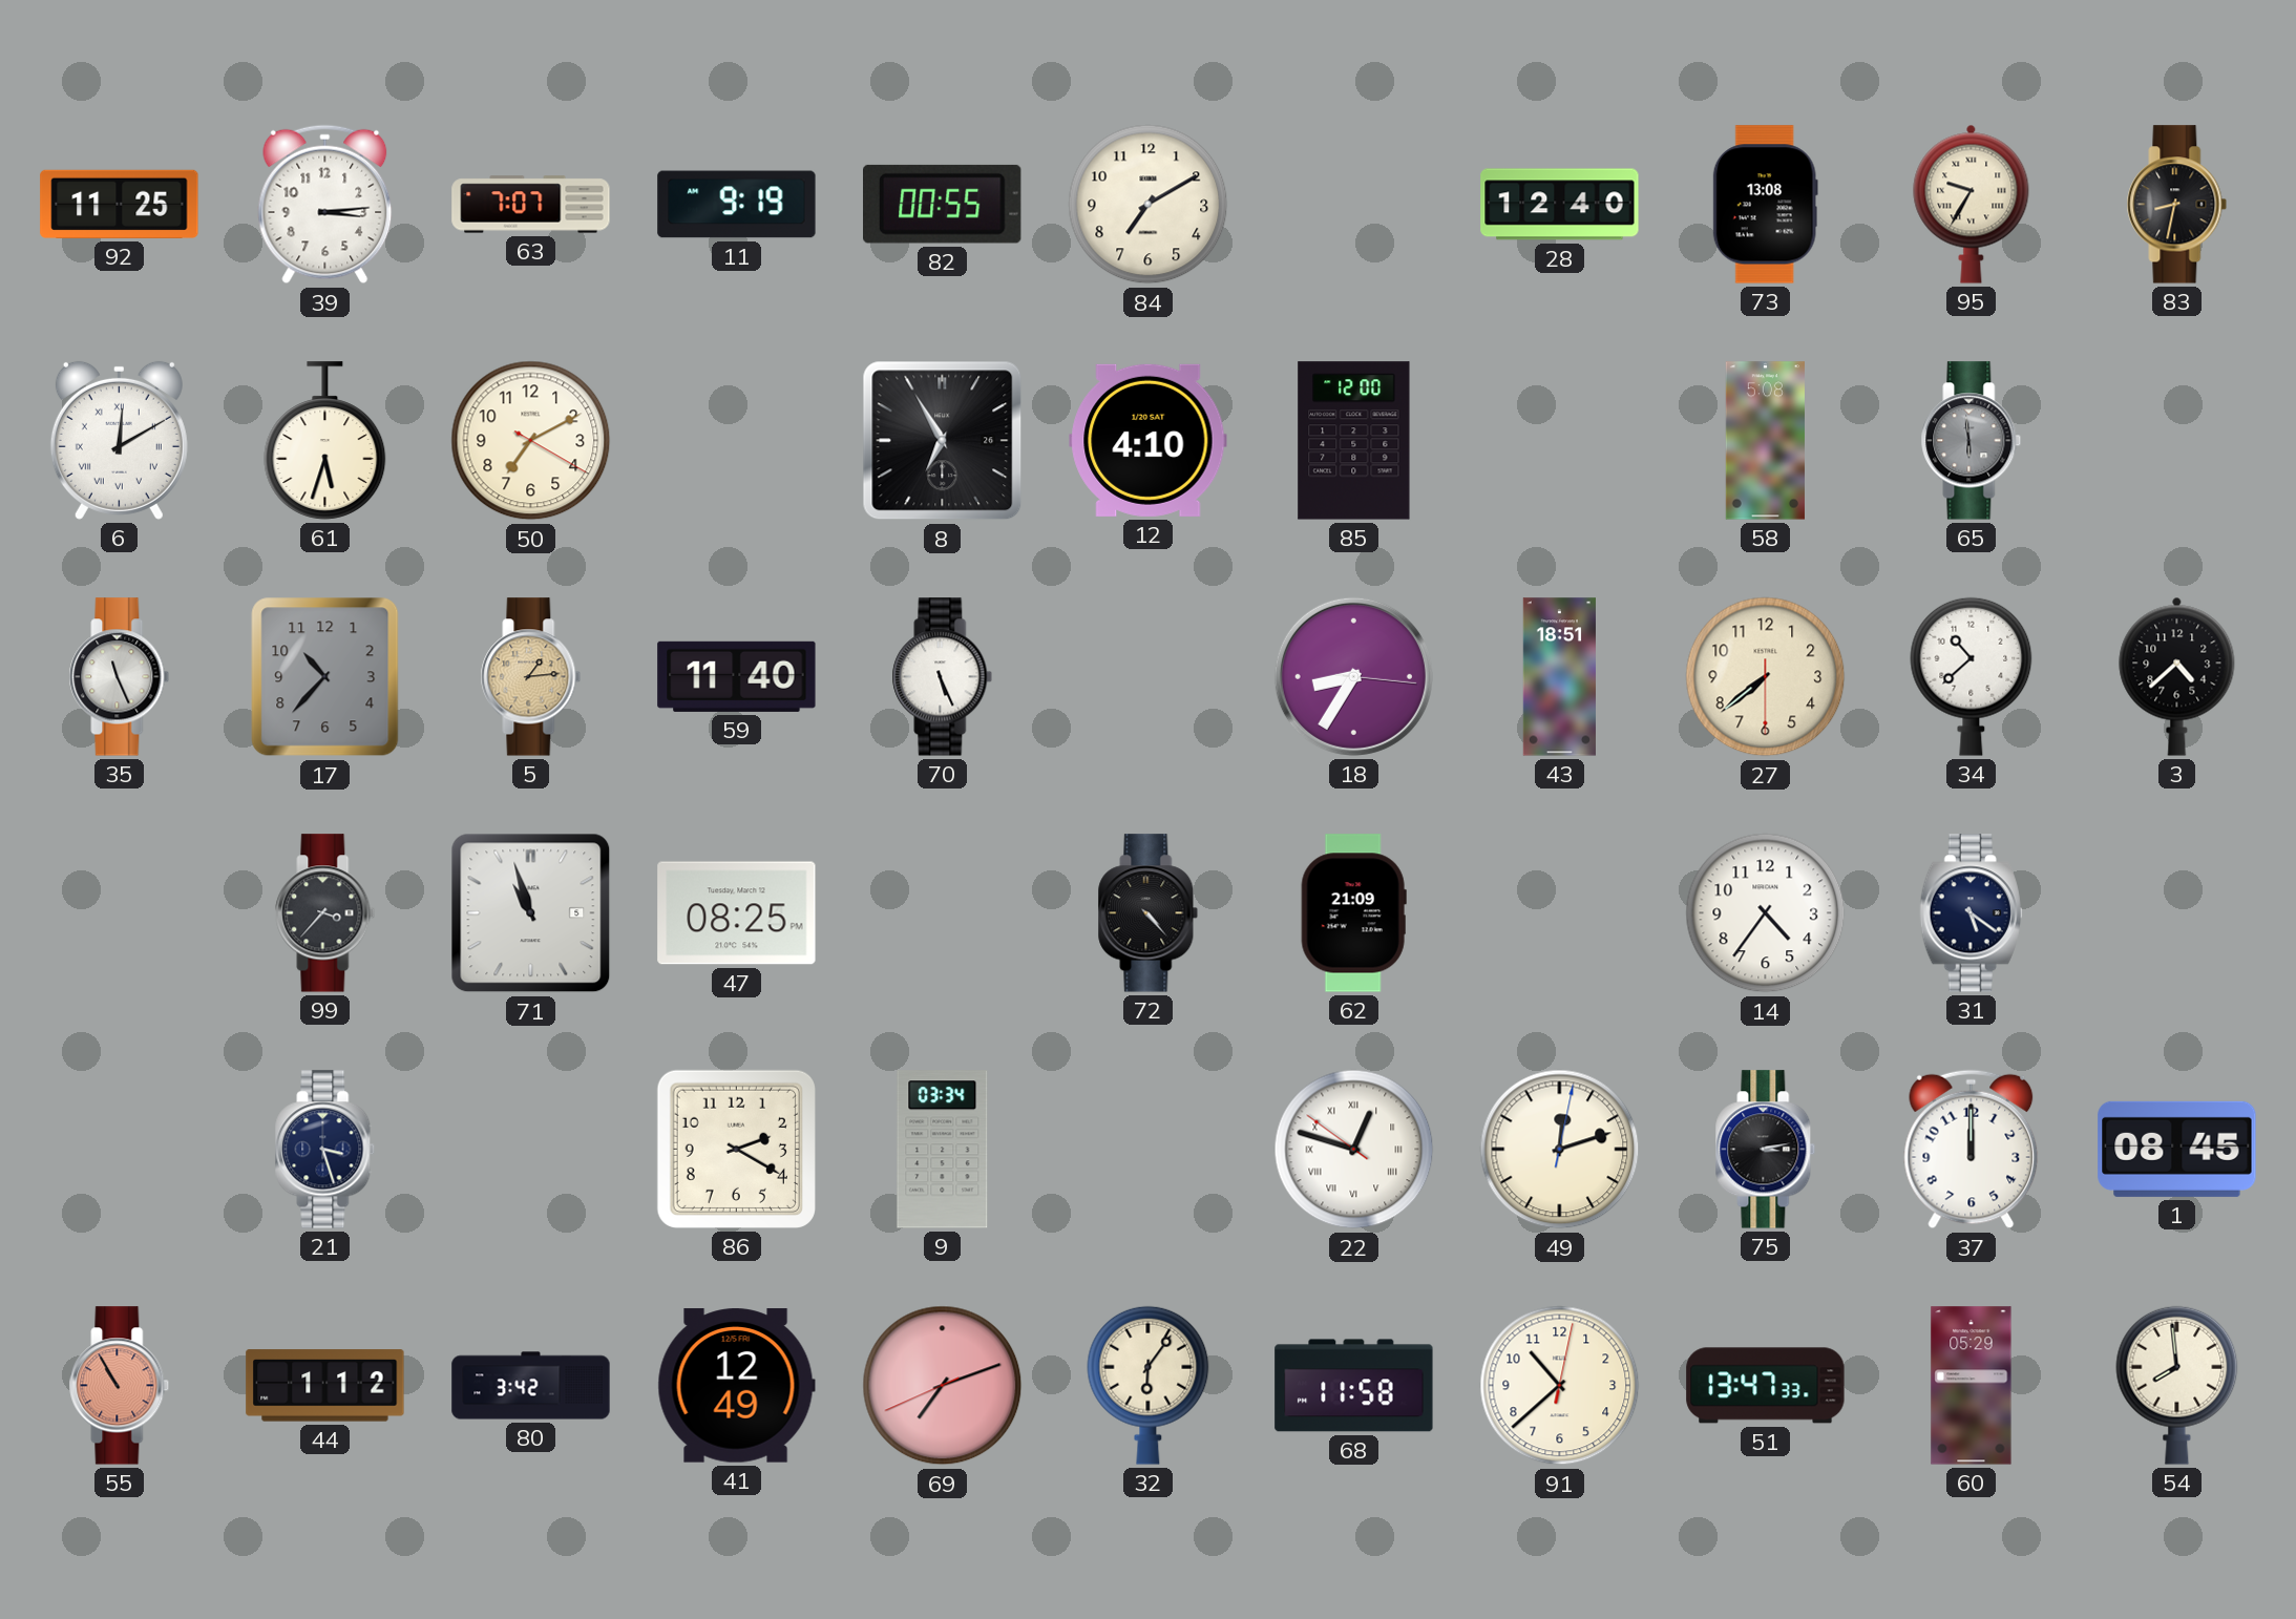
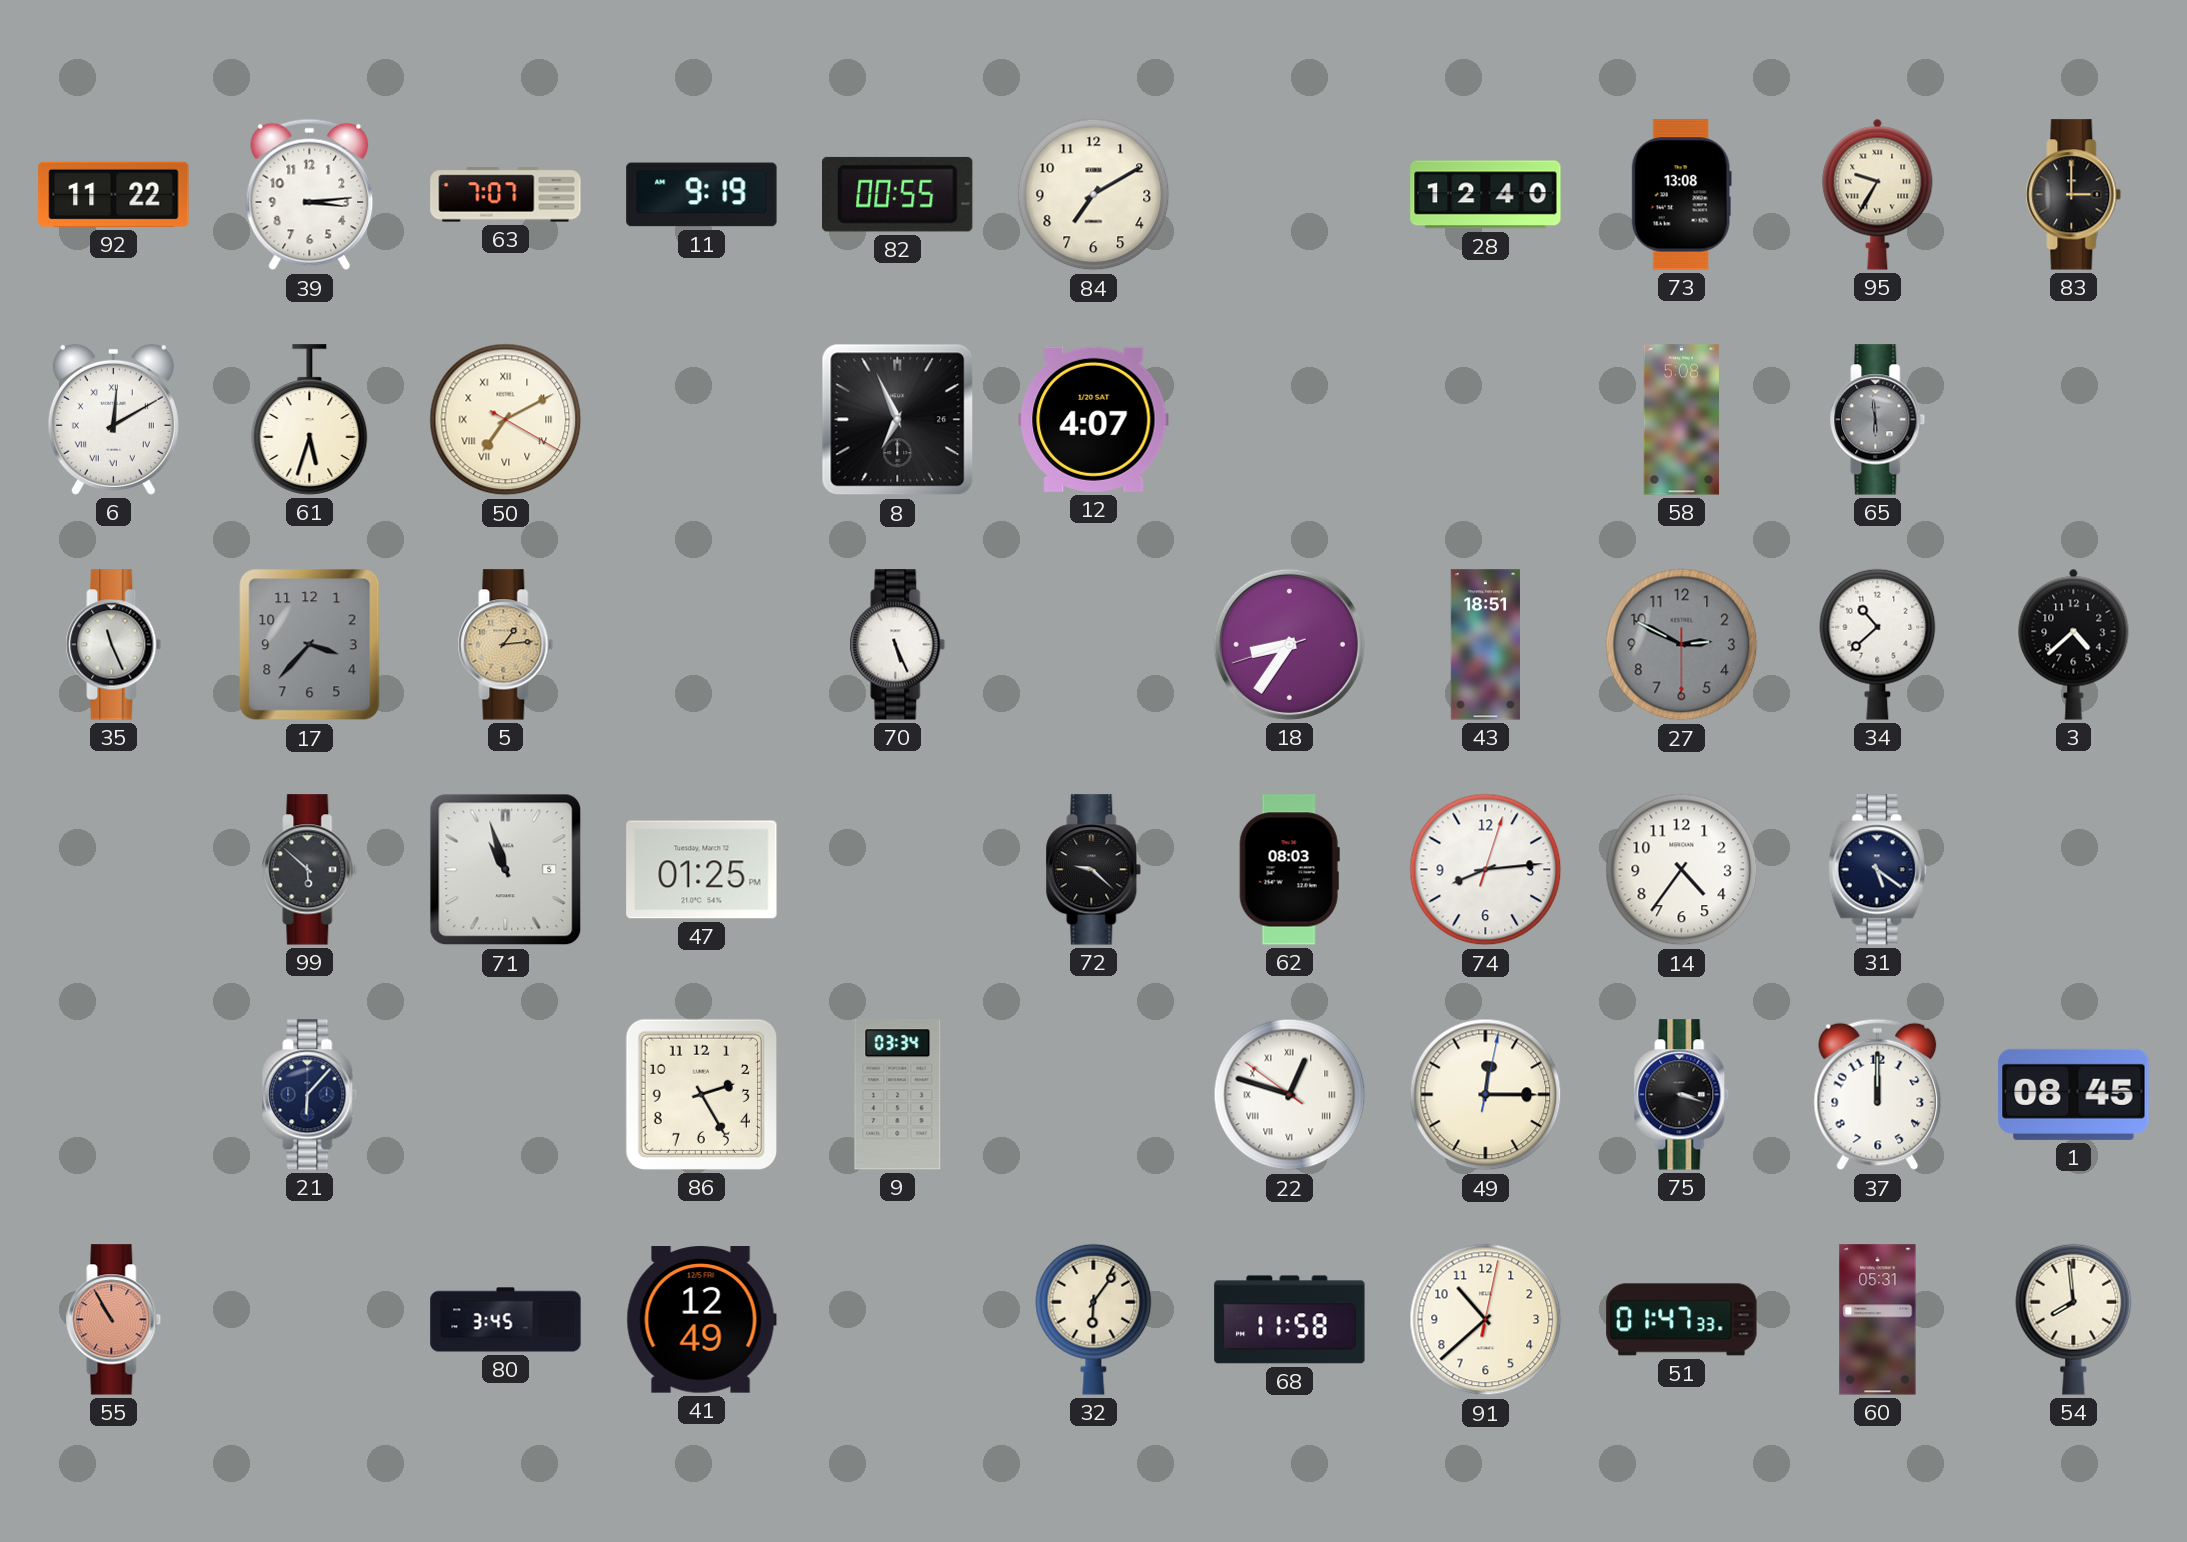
92: 11:25 -> 11:22 (114, 194)
83: 8:32 -> 3:00 (2074, 195)
50 numerals: Arabic -> Roman (506, 420)
8: 6:55 -> 6:56 (898, 420)
12: 4:10 -> 4:07 (1094, 419)
85: 12:00 -> none (1354, 441)
17: 10:37 -> 3:37 (310, 645)
59: 11:40 -> none (737, 676)
18: 8:35:16 -> 8:35:42 (1289, 644)
27: 7:38 -> 2:49 (1682, 645)
27 dial: cream -> grey (1682, 645)
99: 3:37 -> 5:52 (310, 870)
47: 08:25 -> 01:25 (702, 870)
72: 4:23 -> 9:22 (1094, 870)
62: 21:09 -> 08:03 (1289, 870)
74: none -> 8:14 (1486, 870)
21: 3:27 -> 6:07 (310, 1095)
86: 2:20 -> 2:25 (701, 1094)
49: 12:12 -> 12:15 (1486, 1095)
75: 3:13 -> 3:18 (1682, 1095)
44: 1:12 -> none (325, 1386)
80: 3:42 -> 3:45 (506, 1320)
69: 7:11 -> none (943, 1386)
51: 13:47 -> 01:47 (1682, 1320)
60: 05:29 -> 05:31 (1878, 1320)
